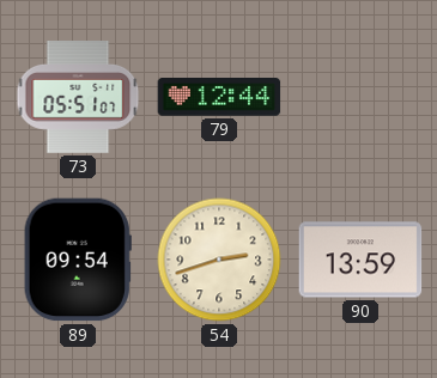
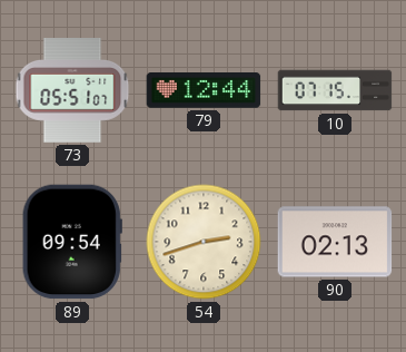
10: none -> 07:15 (335, 90)
90: 13:59 -> 02:13 (335, 242)
